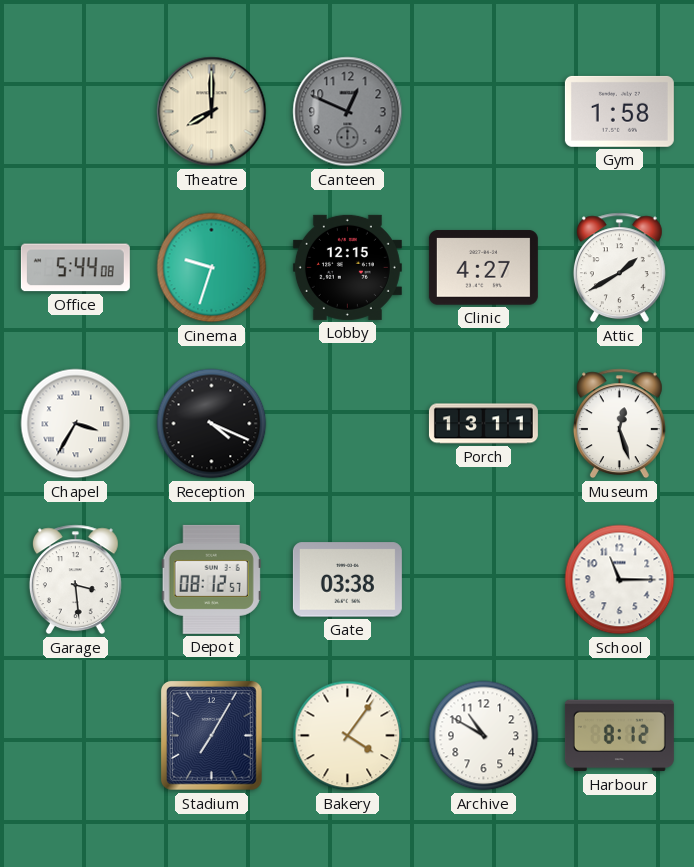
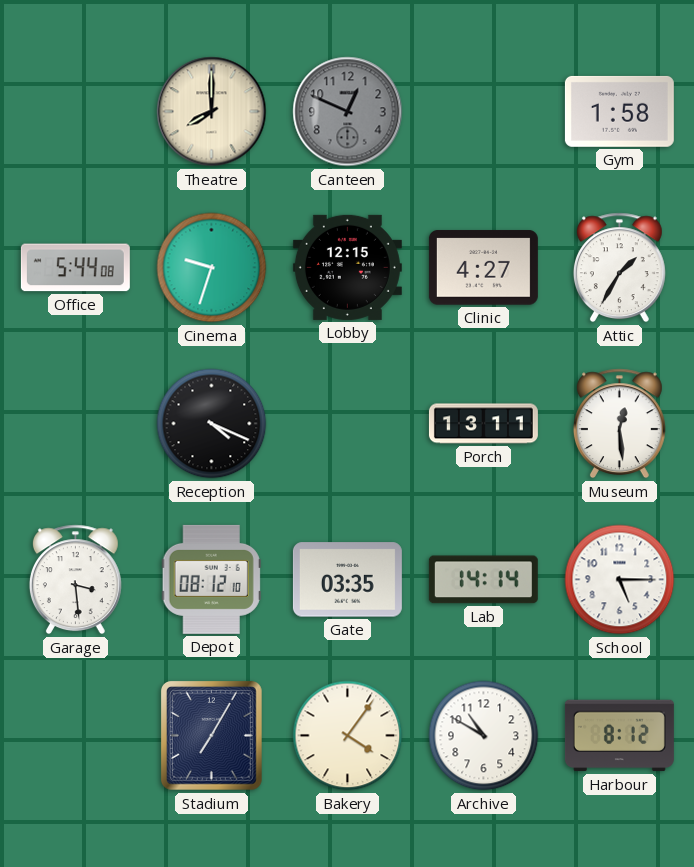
Attic: 1:40 -> 1:35 (619, 268)
Chapel: 3:35 -> none (76, 424)
Museum: 12:27 -> 12:29 (619, 424)
Depot: 08:12:57 -> 08:12:10 (211, 579)
Gate: 03:38 -> 03:35 (347, 580)
Lab: none -> 14:14 (483, 580)
School: 11:15 -> 5:15 (620, 580)
